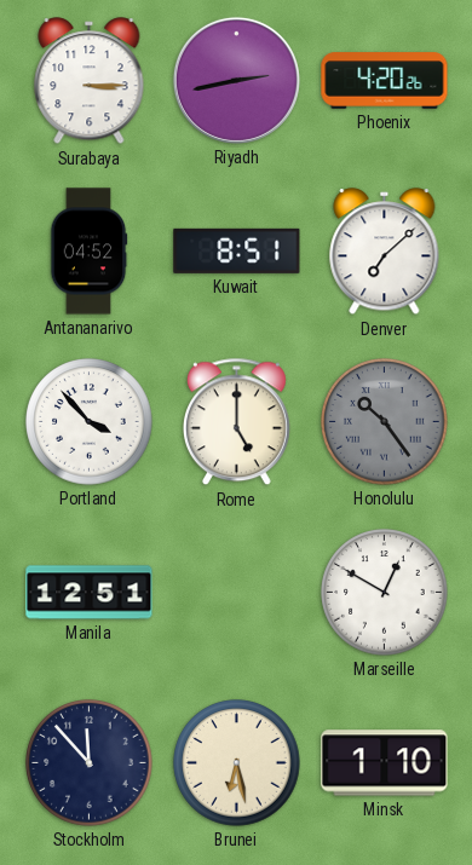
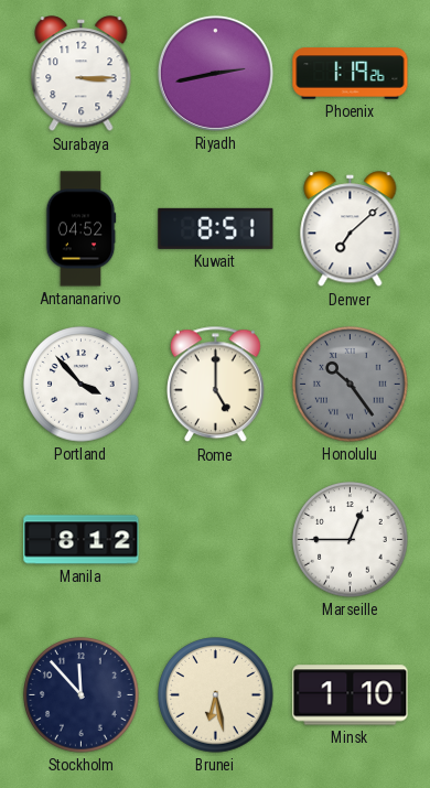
Phoenix: 4:20 -> 1:19 (351, 74)
Manila: 12:51 -> 8:12 (82, 540)
Marseille: 12:50 -> 12:45 (351, 540)
